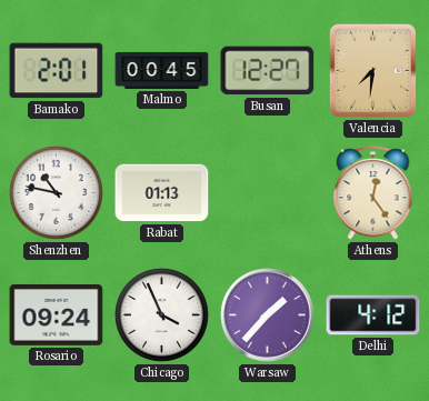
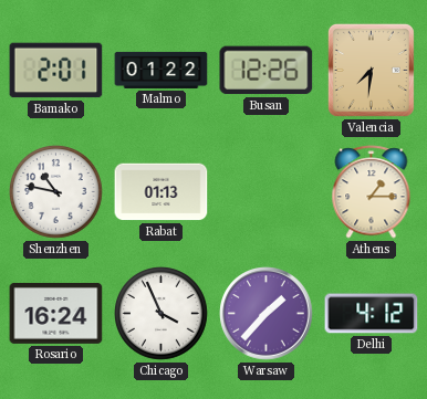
Malmo: 00:45 -> 01:22 (162, 70)
Busan: 12:27 -> 12:26 (267, 71)
Athens: 12:24 -> 1:15 (372, 192)
Rosario: 09:24 -> 16:24 (56, 313)
